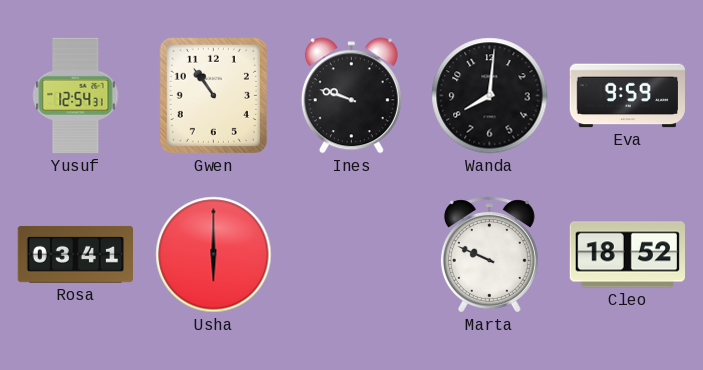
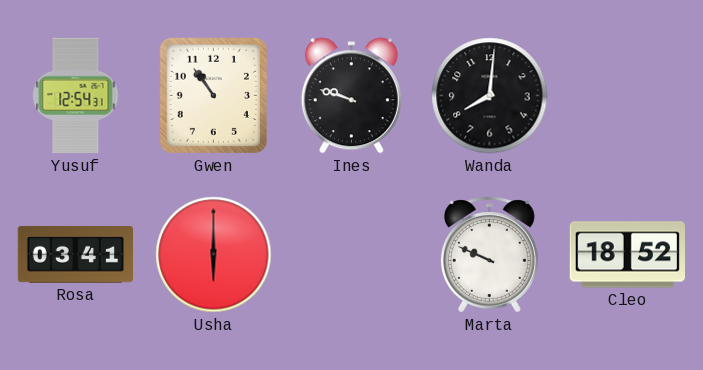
Eva: 9:59 -> none (628, 96)
